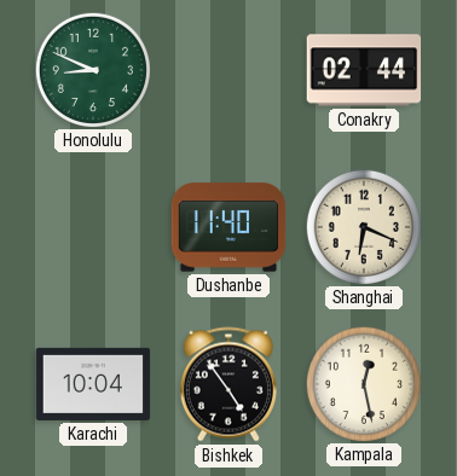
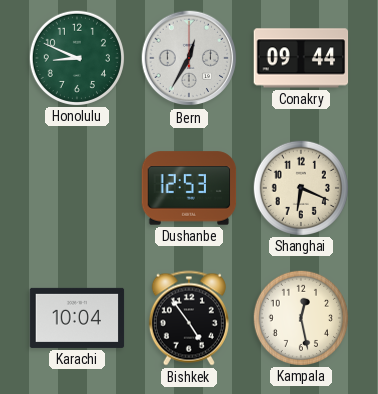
Bern: none -> 12:35 (189, 58)
Conakry: 02:44 -> 09:44 (301, 58)
Dushanbe: 11:40 -> 12:53 (189, 188)
